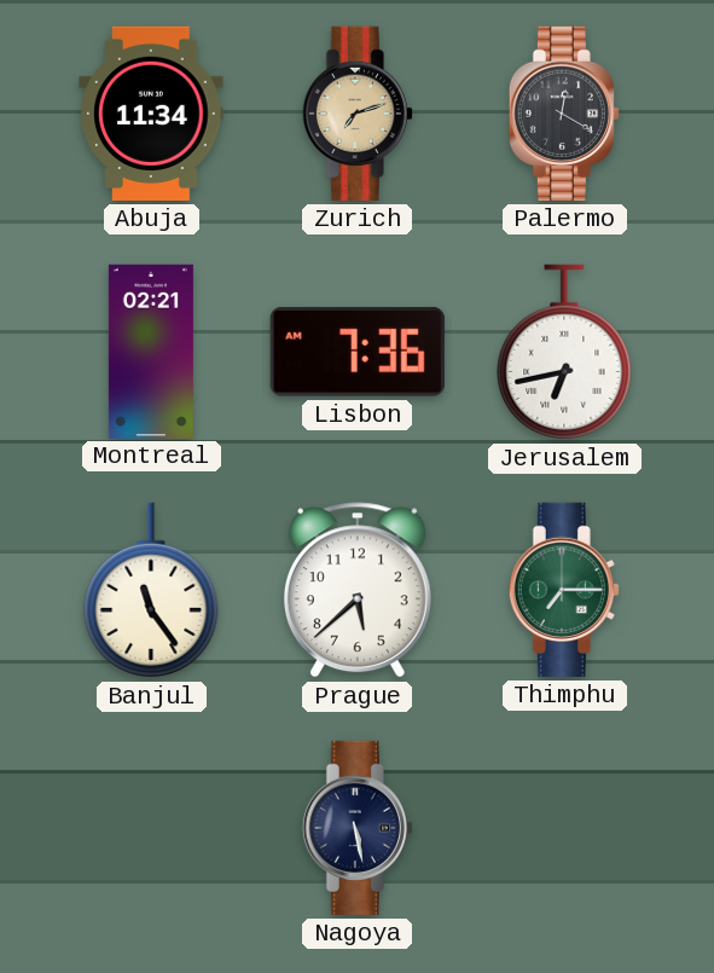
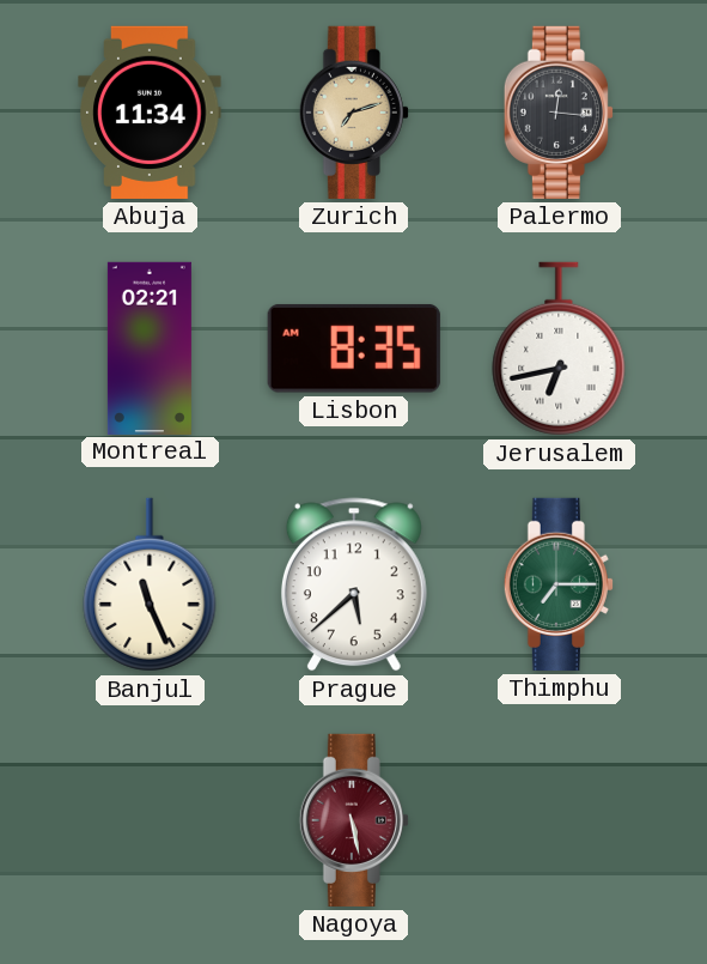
Palermo: 12:20 -> 12:16 (559, 113)
Lisbon: 7:36 -> 8:35 (354, 348)
Banjul: 11:24 -> 11:26 (150, 584)
Nagoya dial: navy -> burgundy (354, 820)
